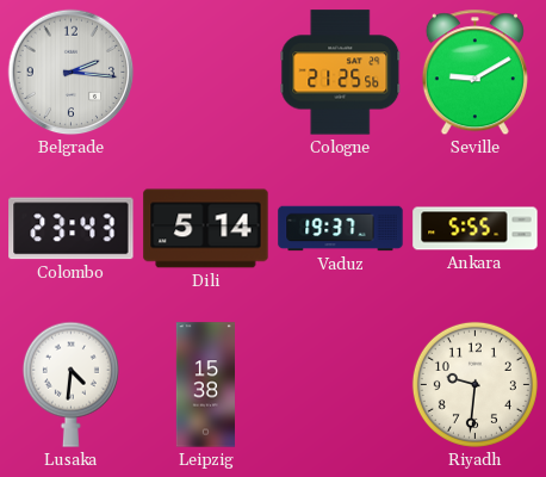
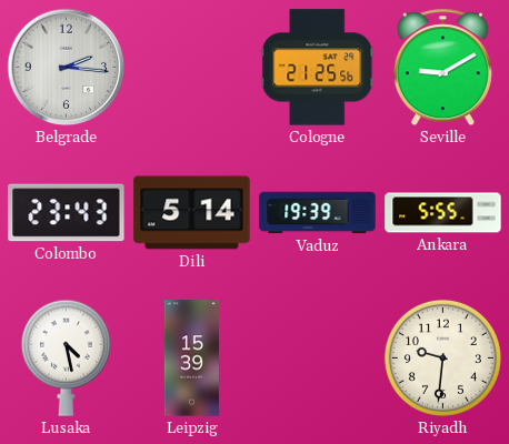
Vaduz: 19:37 -> 19:39 (318, 213)
Lusaka: 4:31 -> 4:28 (66, 357)
Leipzig: 15:38 -> 15:39 (191, 359)
